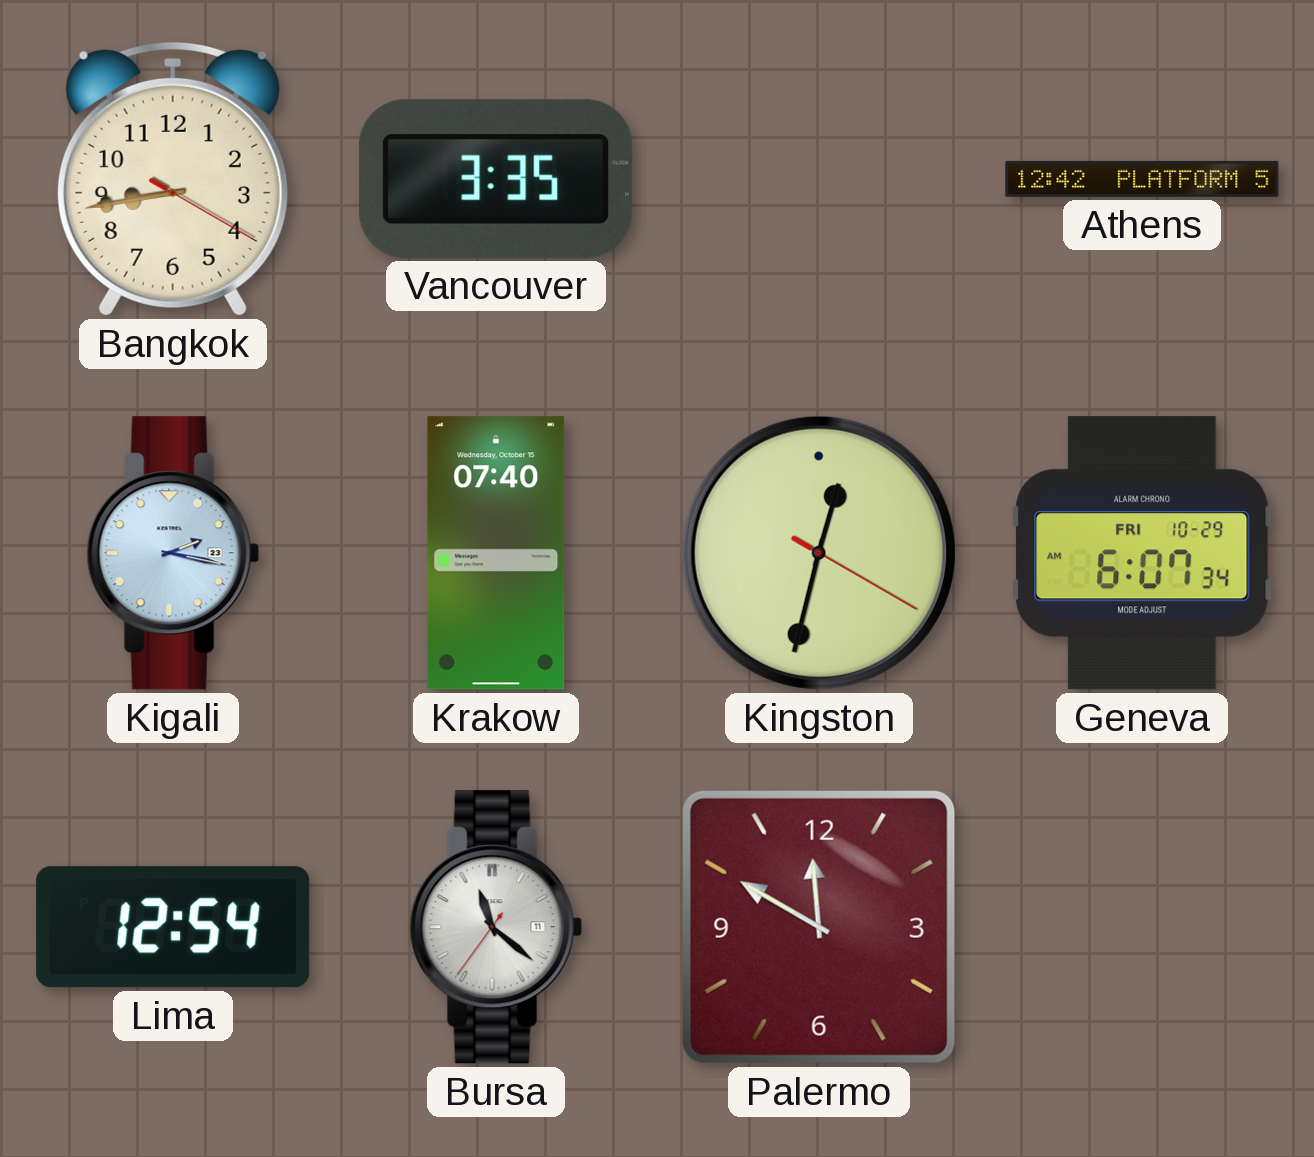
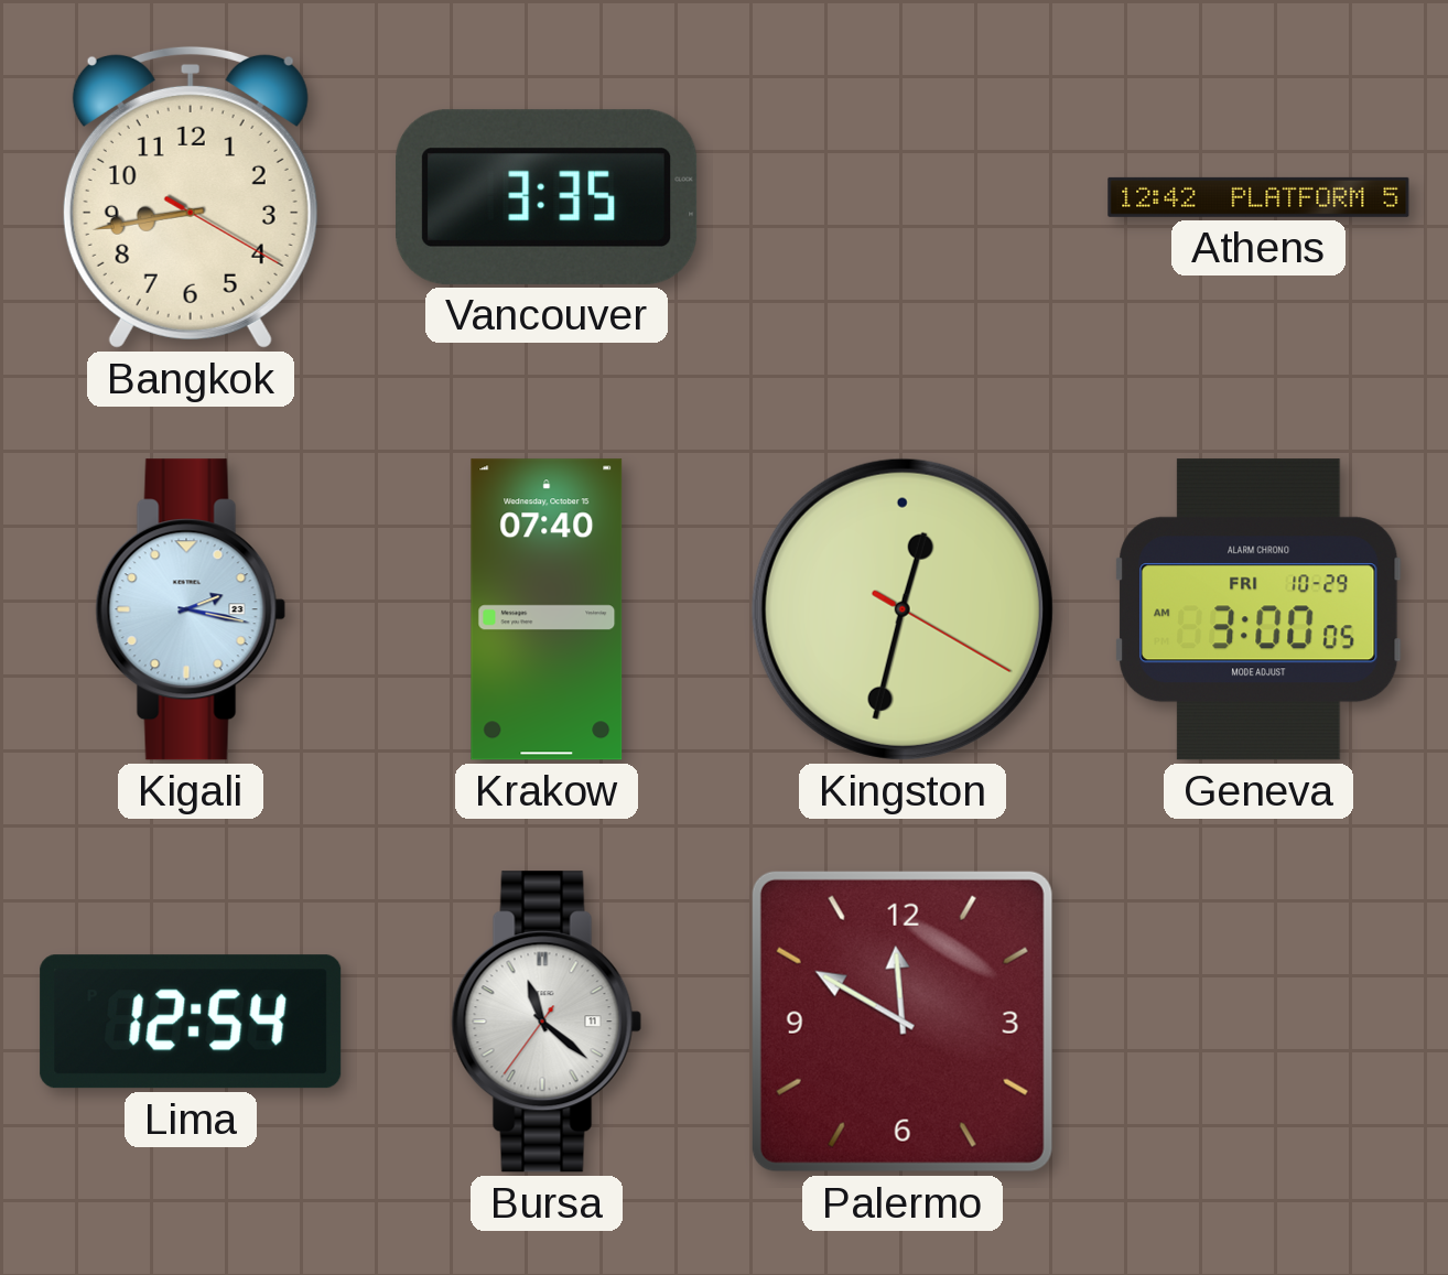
Geneva: 6:07 -> 3:00 (1258, 609)
